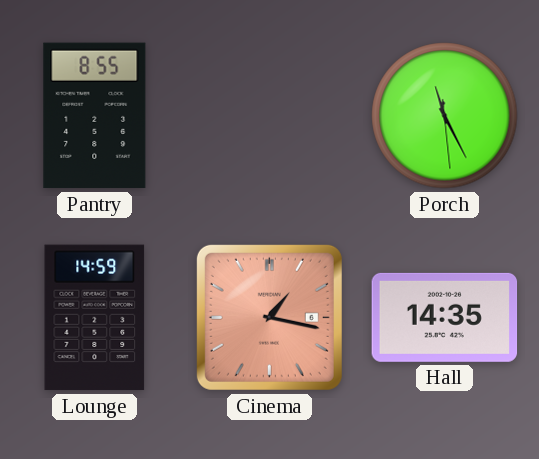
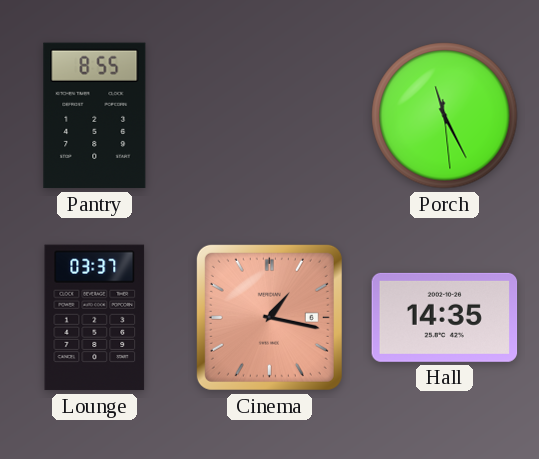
Lounge: 14:59 -> 03:37 (95, 318)
